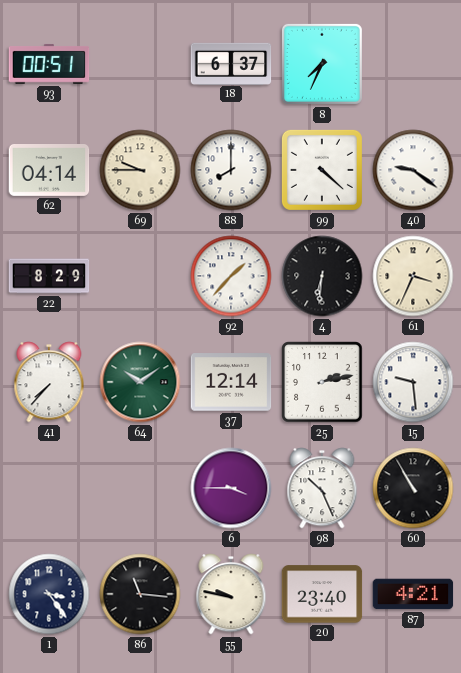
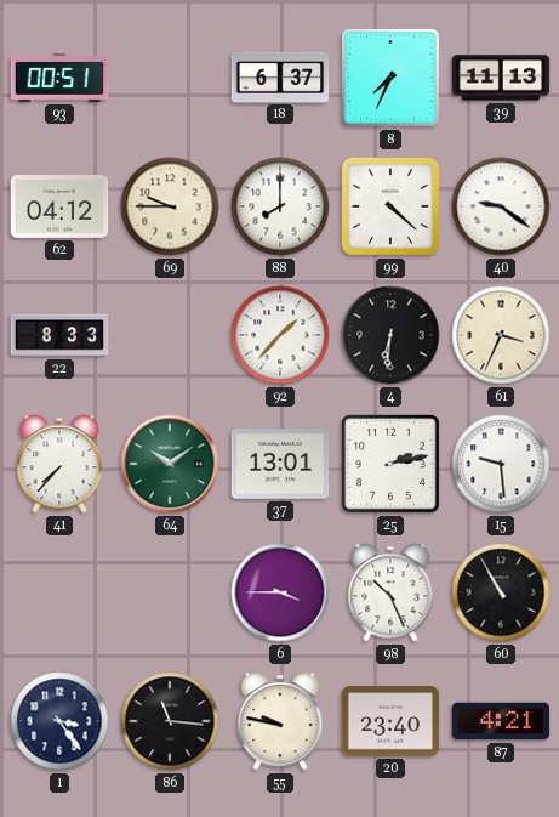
39: none -> 11:13 (501, 78)
62: 04:14 -> 04:12 (59, 208)
22: 8:29 -> 8:33 (59, 335)
37: 12:14 -> 13:01 (280, 464)
